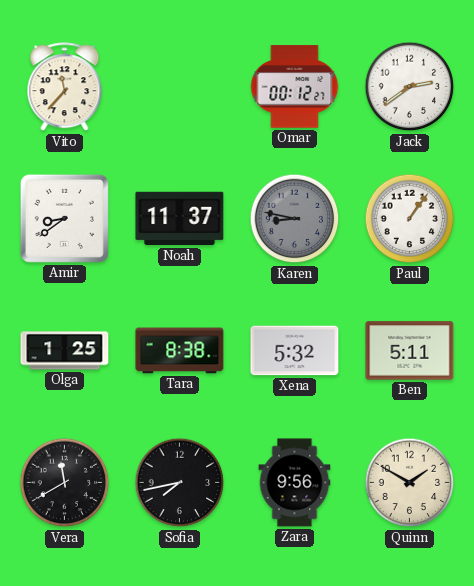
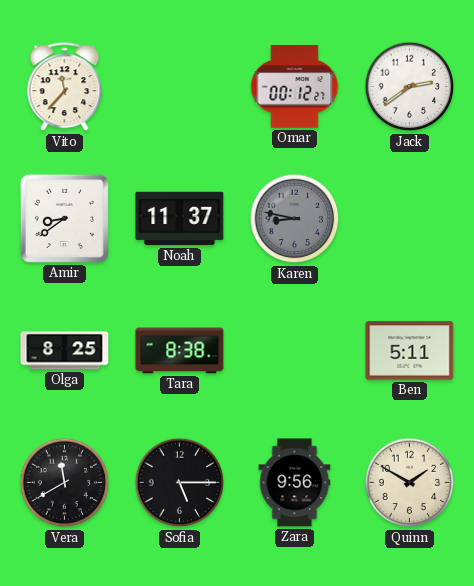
Paul: 1:06 -> none (410, 219)
Olga: 1:25 -> 8:25 (65, 351)
Xena: 5:32 -> none (295, 351)
Sofia: 7:43 -> 5:15 (180, 483)
